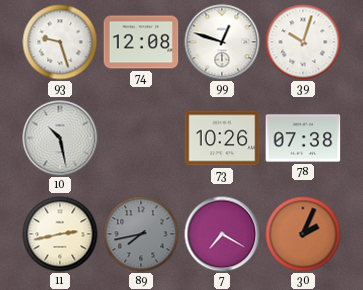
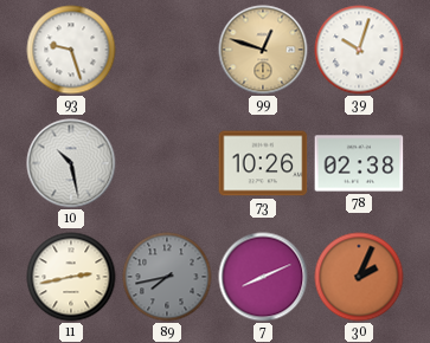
74: 12:08 -> none (141, 42)
99 dial: white -> champagne (263, 50)
78: 07:38 -> 02:38 (359, 163)
7: 7:20 -> 8:11 (263, 277)
